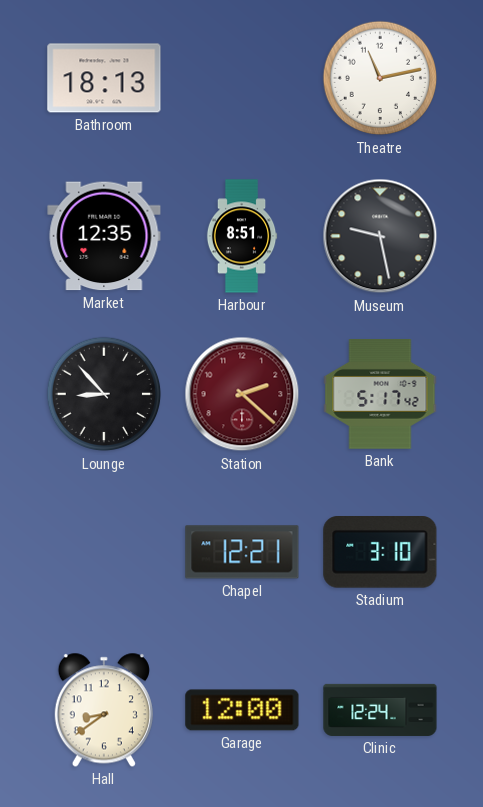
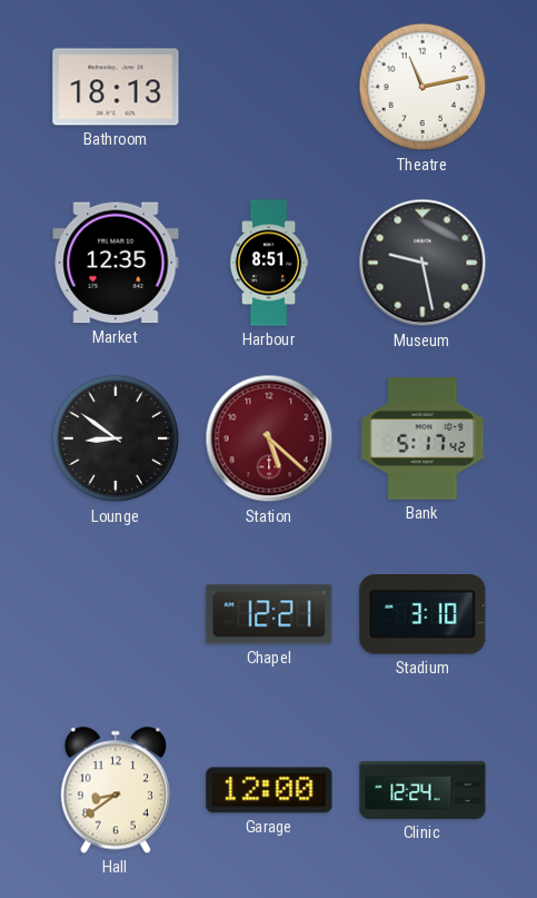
Lounge: 8:53 -> 8:51 (116, 438)
Station: 2:22 -> 5:22 (269, 438)
